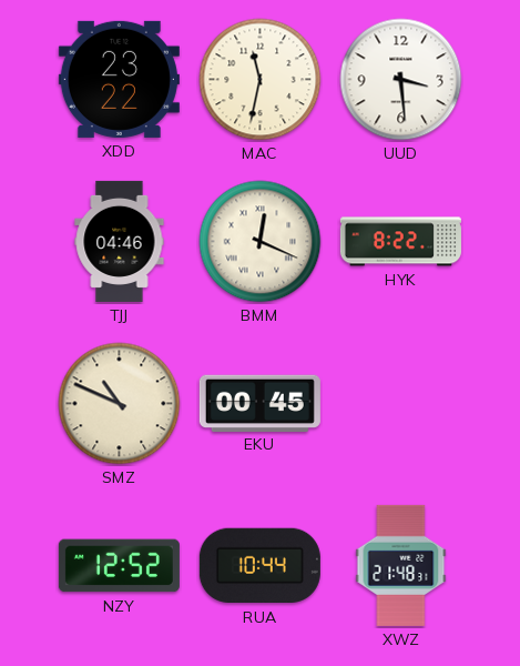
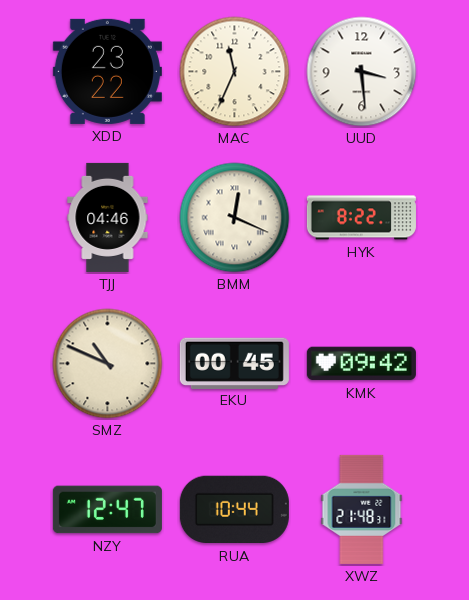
MAC: 11:32 -> 11:34 (235, 72)
KMK: none -> 09:42 (361, 364)
NZY: 12:52 -> 12:47 (107, 510)
